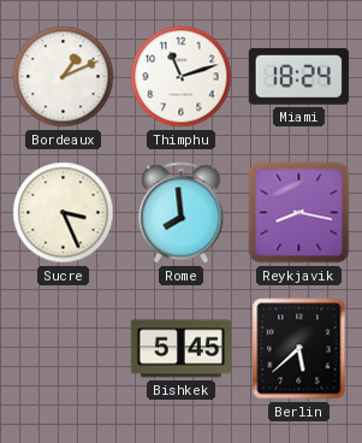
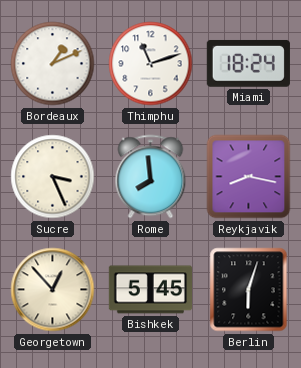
Georgetown: none -> 12:53 (53, 290)
Berlin: 5:38 -> 6:03 (249, 290)
